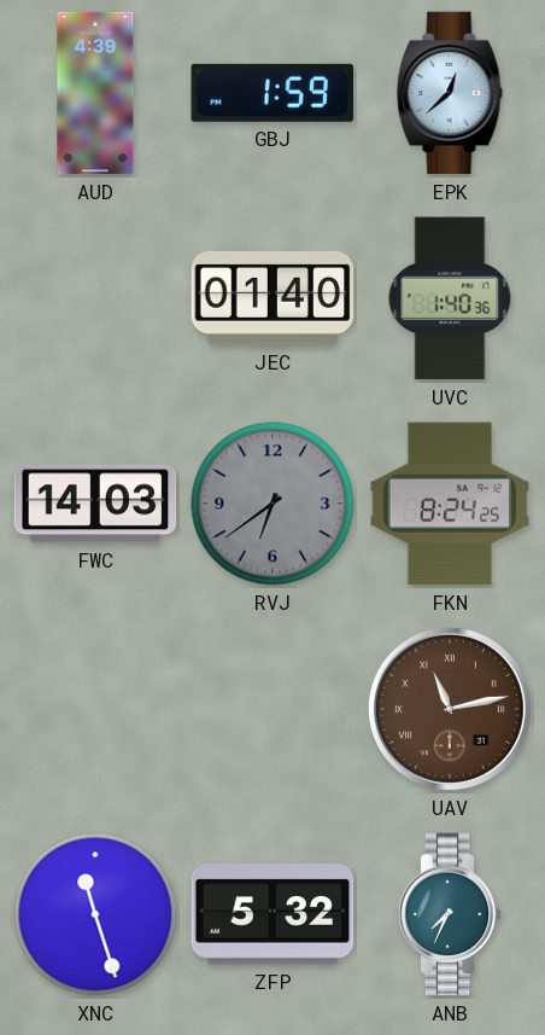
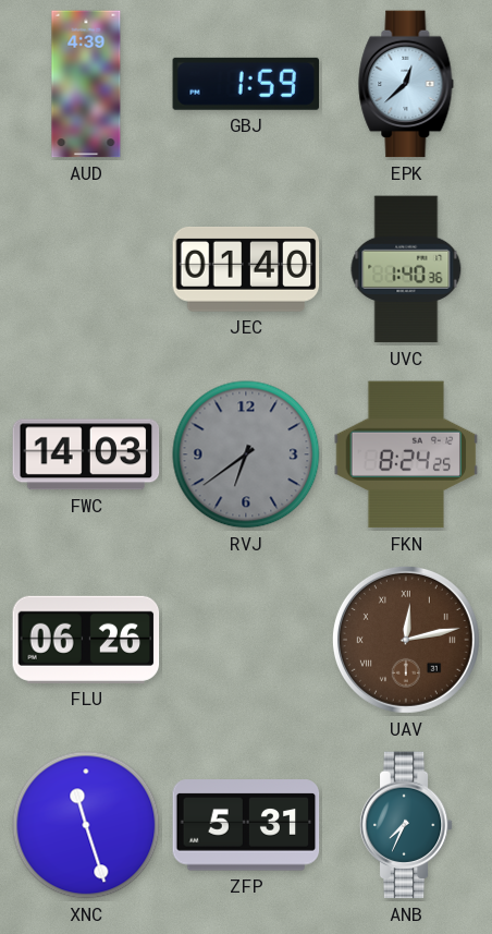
FLU: none -> 06:26 (86, 640)
UAV: 11:13 -> 12:13 (406, 640)
ZFP: 5:32 -> 5:31 (246, 825)
